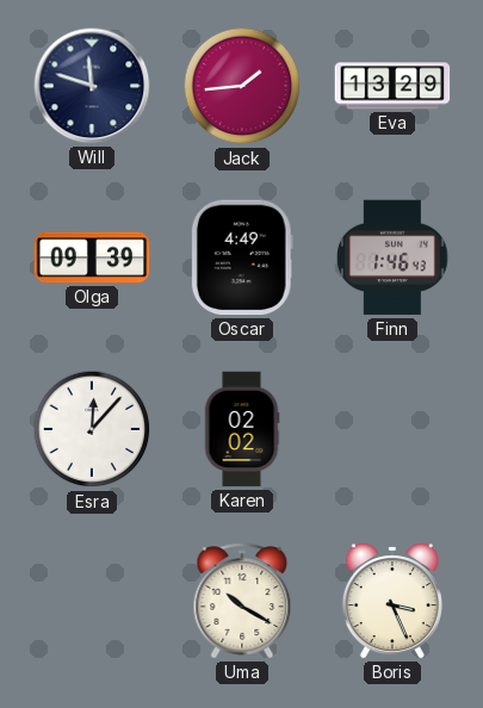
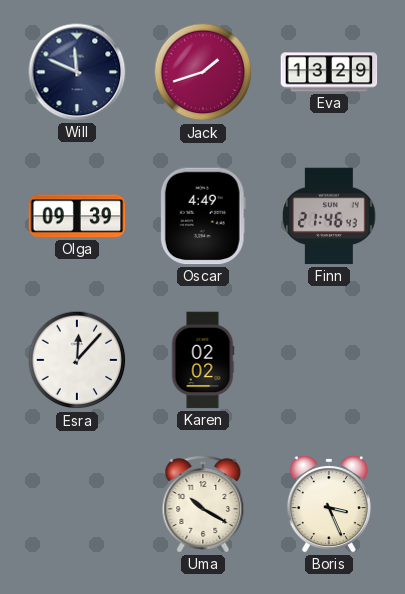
Will: 11:48 -> 11:49 (77, 72)
Jack: 1:44 -> 1:42 (203, 72)
Finn: 1:46 -> 21:46 (329, 216)
